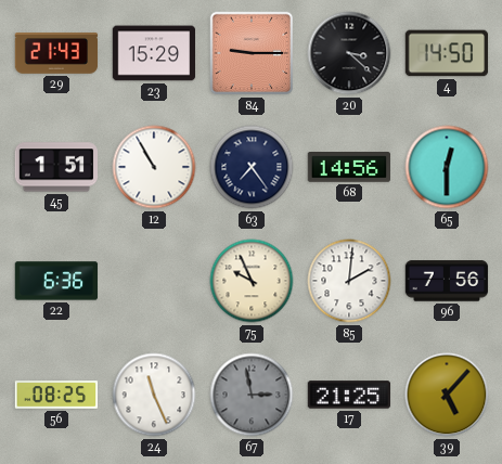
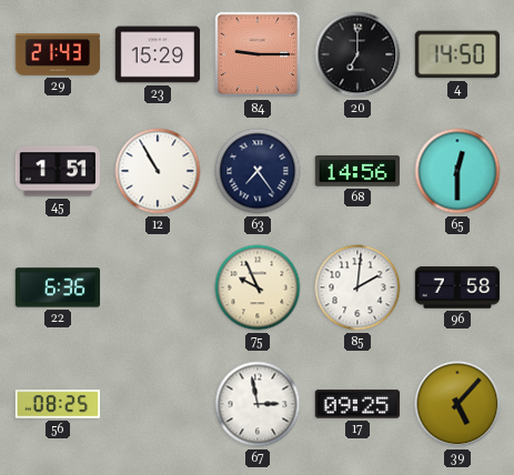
20: 3:22 -> 7:00 (357, 54)
96: 7:56 -> 7:58 (457, 287)
24: 11:26 -> none (154, 395)
67 dial: grey -> white (258, 404)
17: 21:25 -> 09:25 (357, 404)
